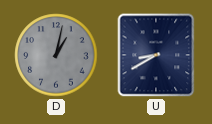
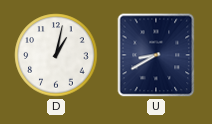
D dial: grey -> white (56, 55)
